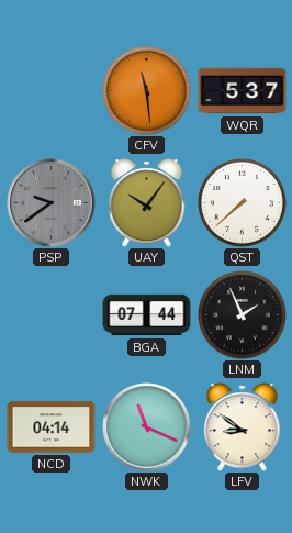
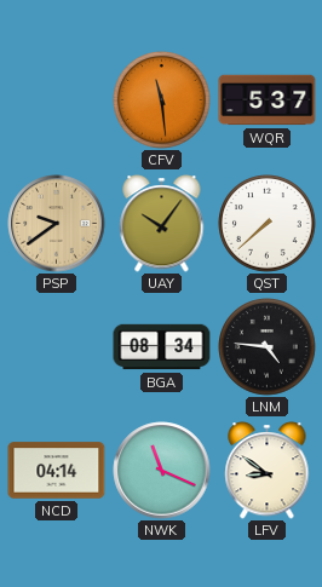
PSP dial: grey -> champagne (57, 224)
BGA: 07:44 -> 08:34 (162, 347)
LNM: 1:56 -> 4:46 (268, 347)
